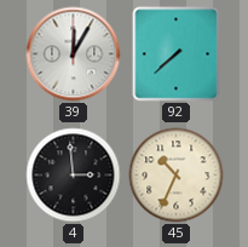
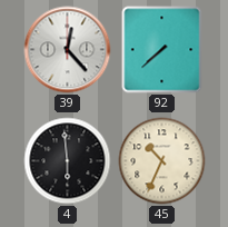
39: 12:05 -> 12:23 (68, 50)
4: 2:59 -> 5:59 (68, 161)
